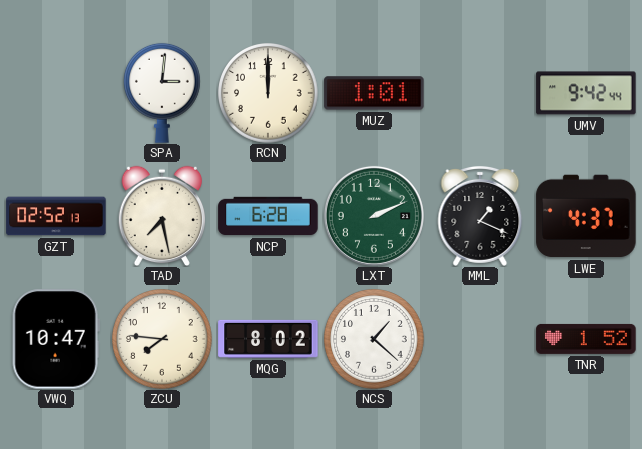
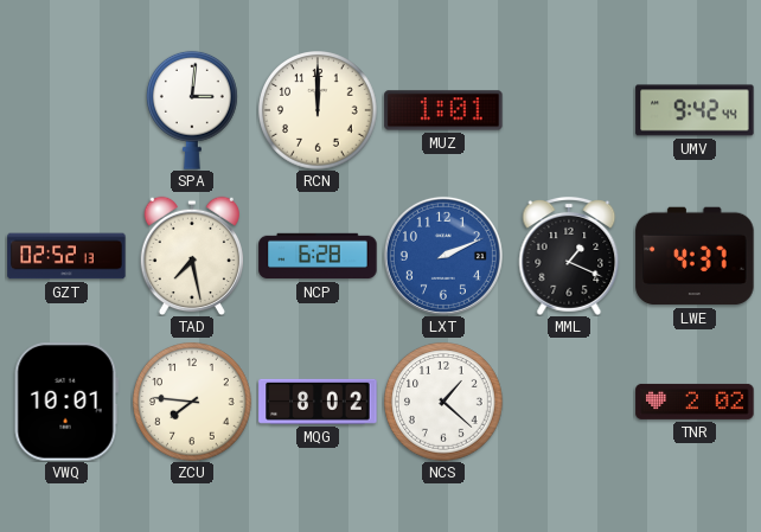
LXT dial: green -> blue (443, 256)
VWQ: 10:47 -> 10:01 (66, 402)
TNR: 1:52 -> 2:02 (695, 402)
